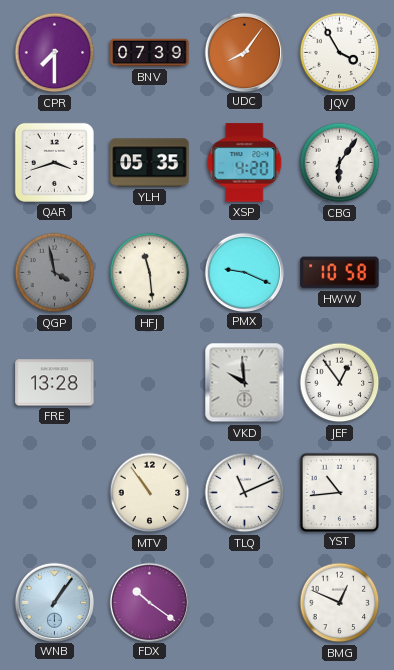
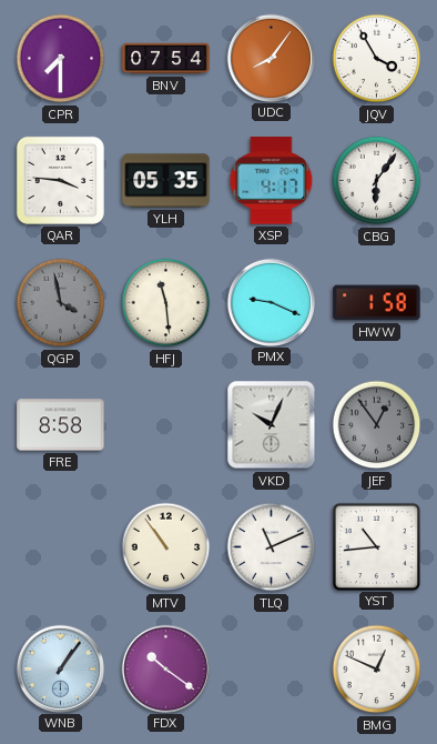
BNV: 07:39 -> 07:54 (166, 59)
QAR: 3:42 -> 3:46 (60, 180)
XSP: 4:20 -> 4:17 (272, 181)
HWW: 10:58 -> 1:58 (377, 303)
FRE: 13:28 -> 8:58 (61, 425)
VKD: 9:59 -> 10:04 (272, 425)
JEF dial: white -> grey (377, 425)
